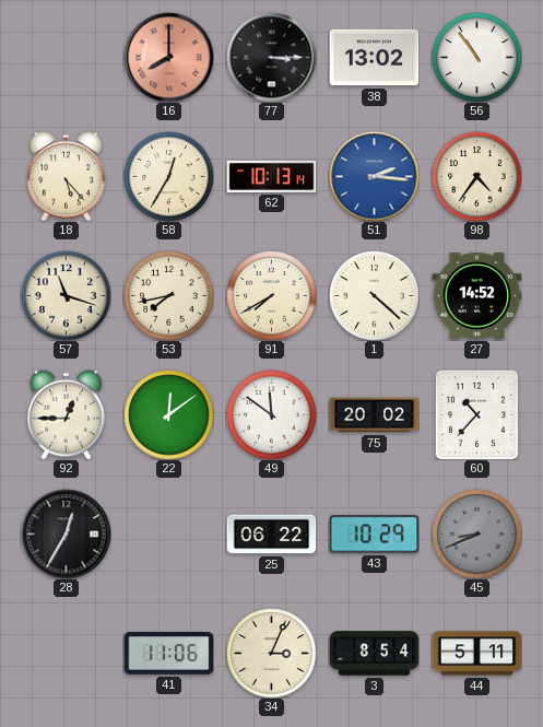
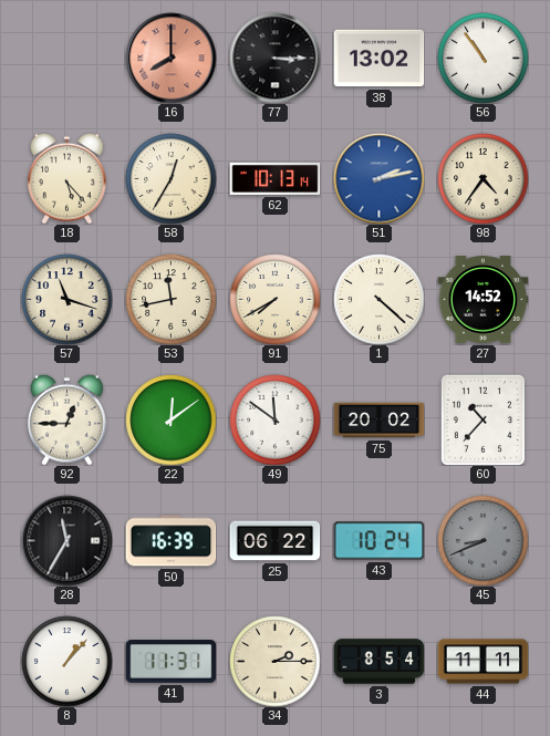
51: 2:16 -> 2:13 (378, 178)
53: 7:43 -> 11:43 (170, 299)
28: 12:35 -> 11:35 (66, 540)
50: none -> 16:39 (170, 541)
43: 10:29 -> 10:24 (378, 541)
8: none -> 1:07 (66, 661)
41: 11:06 -> 11:31 (170, 662)
34: 3:04 -> 2:15 (274, 661)
44: 5:11 -> 11:11 (482, 662)
